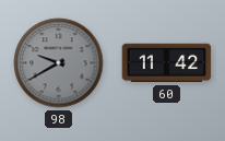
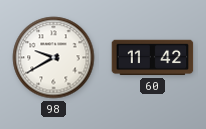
98 dial: grey -> white (54, 58)
